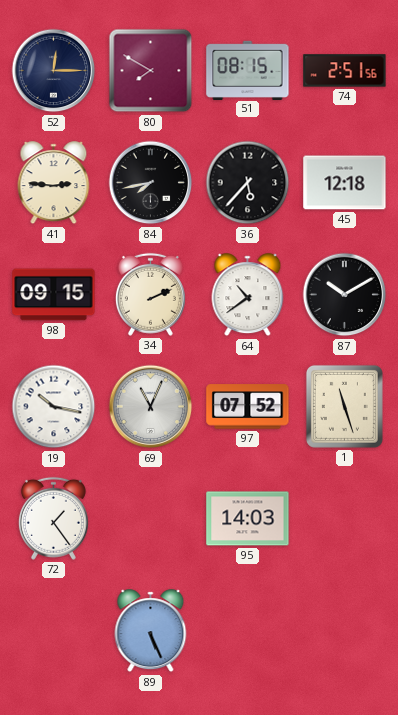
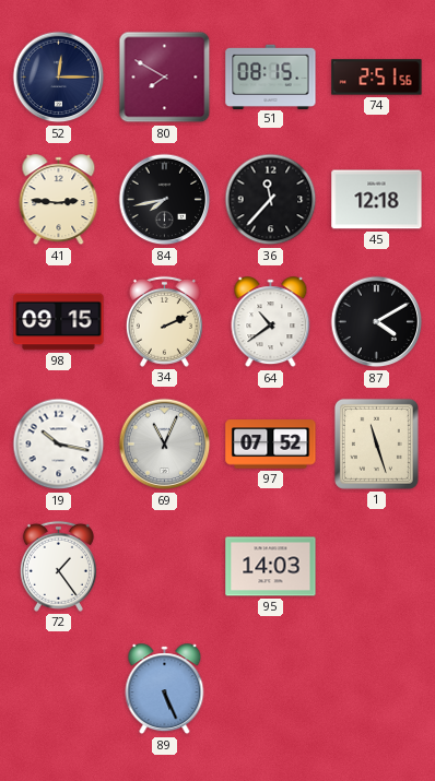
36: 5:37 -> 11:37 (271, 200)
87: 10:10 -> 4:10 (377, 322)
